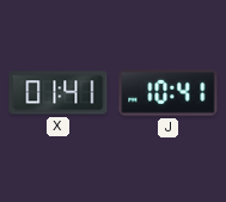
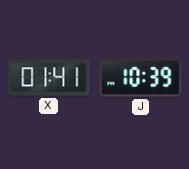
J: 10:41 -> 10:39 (141, 78)
